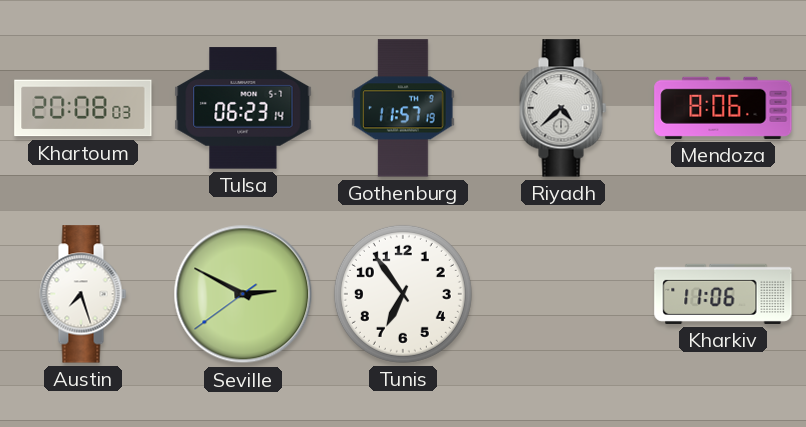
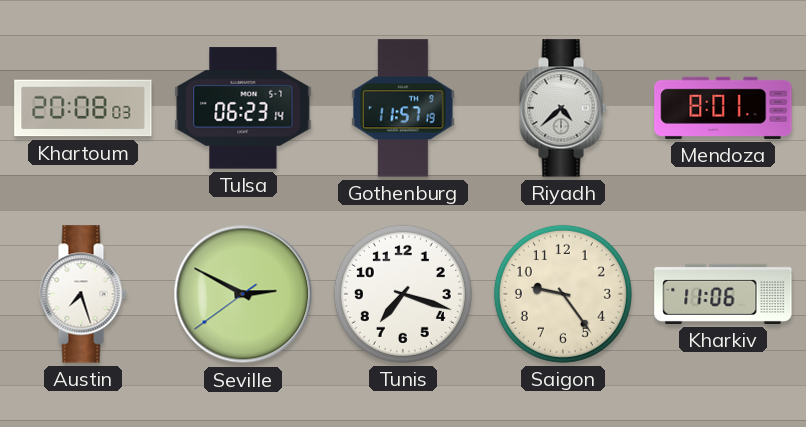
Mendoza: 8:06 -> 8:01 (723, 108)
Tunis: 6:54 -> 7:18 (403, 294)
Saigon: none -> 9:24 (563, 294)
